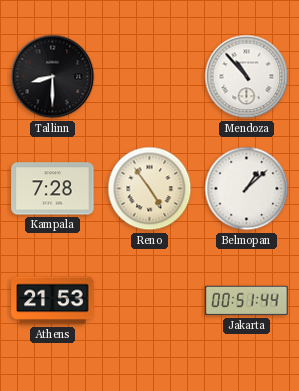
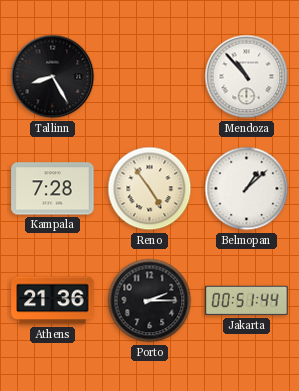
Tallinn: 8:30 -> 8:25 (53, 77)
Athens: 21:53 -> 21:36 (53, 301)
Porto: none -> 2:15 (150, 301)
